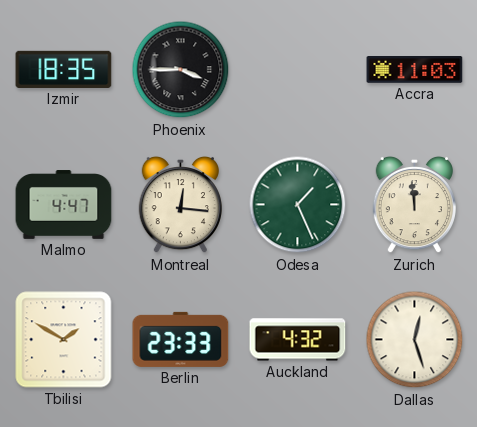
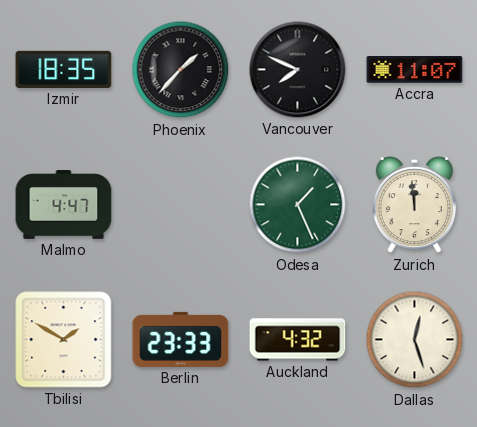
Phoenix: 3:45 -> 1:37 (181, 70)
Vancouver: none -> 7:49 (298, 70)
Accra: 11:03 -> 11:07 (415, 70)
Montreal: 12:16 -> none (180, 205)
